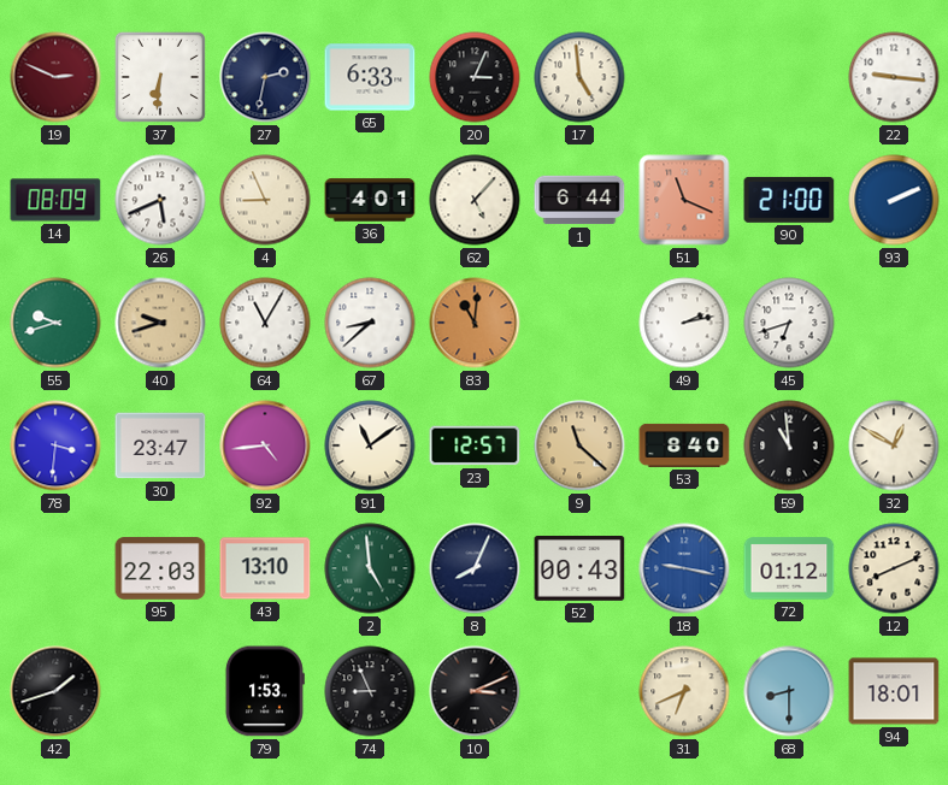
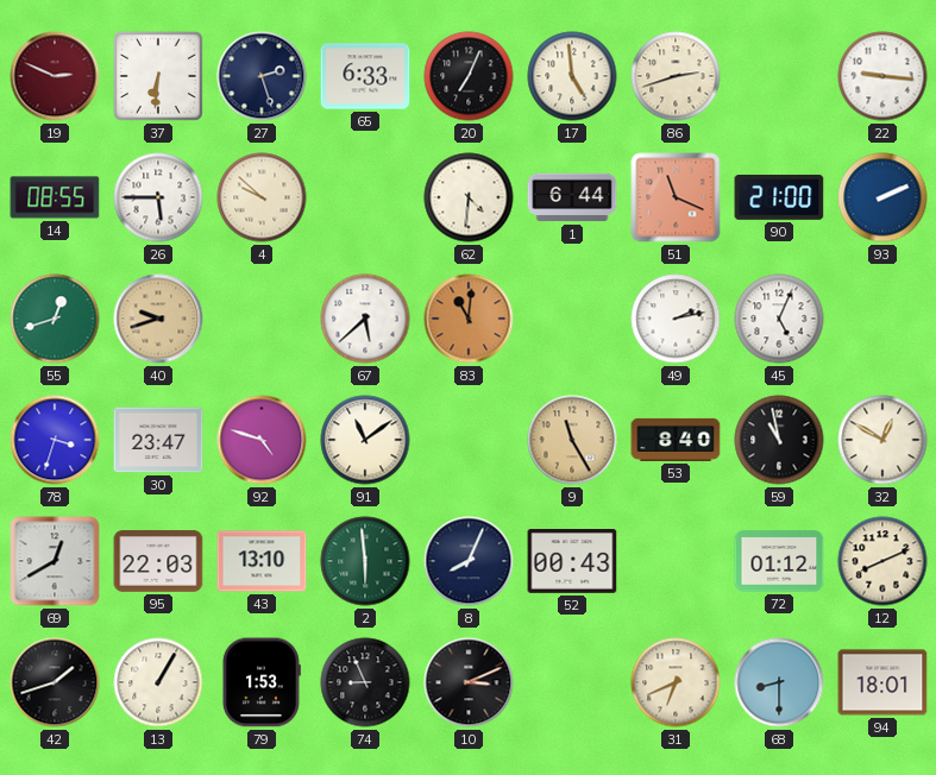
27: 2:32 -> 2:27 (262, 76)
20: 3:04 -> 7:04 (469, 76)
86: none -> 2:42 (676, 76)
14: 08:09 -> 08:55 (55, 197)
26: 5:41 -> 5:45 (158, 197)
4: 8:56 -> 9:52 (262, 197)
36: 4:01 -> none (370, 200)
62: 5:07 -> 4:31 (469, 197)
55: 9:42 -> 12:42 (55, 319)
64: 11:05 -> none (265, 323)
67: 8:38 -> 5:38 (365, 319)
45: 6:42 -> 5:04 (779, 319)
78: 3:31 -> 3:33 (55, 440)
92: 4:44 -> 4:48 (262, 440)
23: 12:57 -> none (475, 445)
9: 11:22 -> 11:25 (572, 440)
59: 10:59 -> 10:58 (779, 440)
69: none -> 12:40 (55, 561)
2: 4:59 -> 5:59 (365, 561)
18: 9:17 -> none (684, 568)
13: none -> 1:05 (158, 682)
